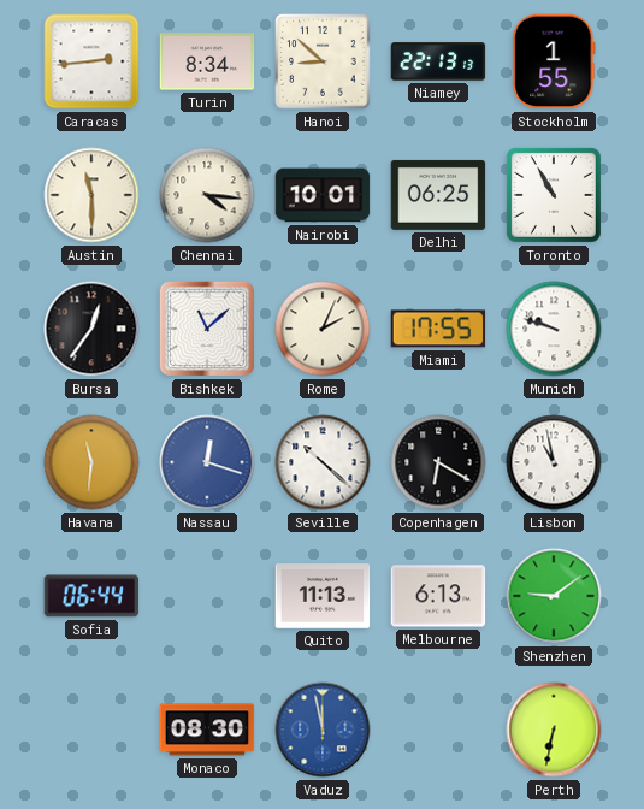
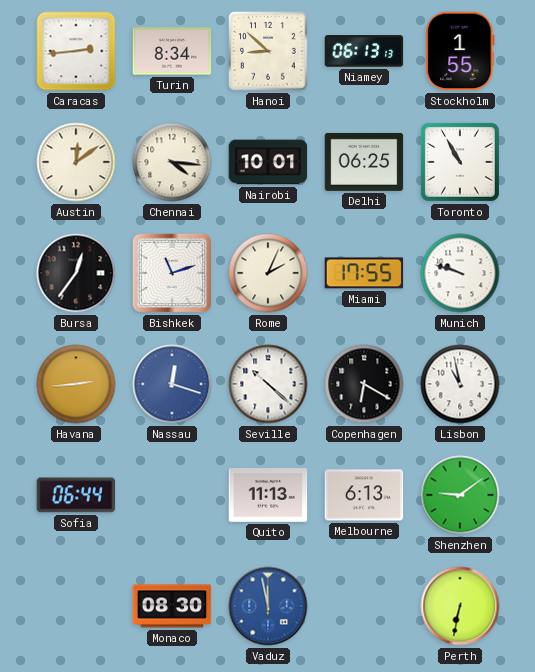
Niamey: 22:13 -> 06:13 (364, 51)
Austin: 11:30 -> 12:09 (76, 162)
Bishkek: 11:08 -> 11:12 (172, 273)
Havana: 11:31 -> 2:44 (76, 384)
